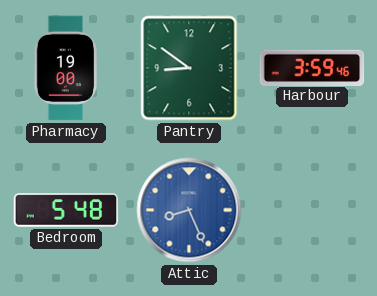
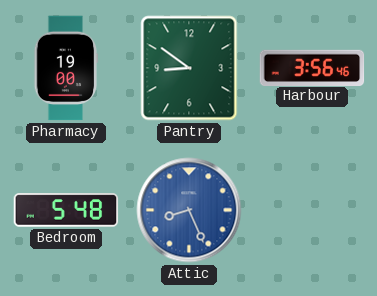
Harbour: 3:59 -> 3:56 (312, 67)
